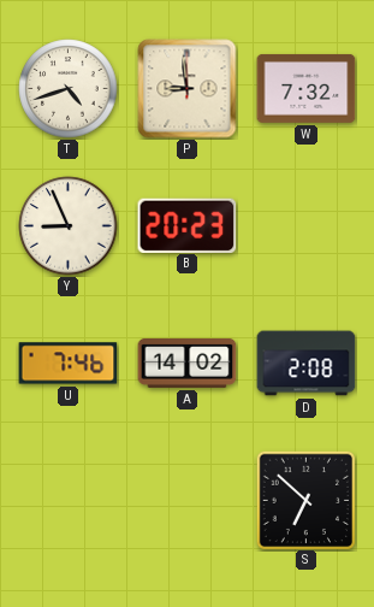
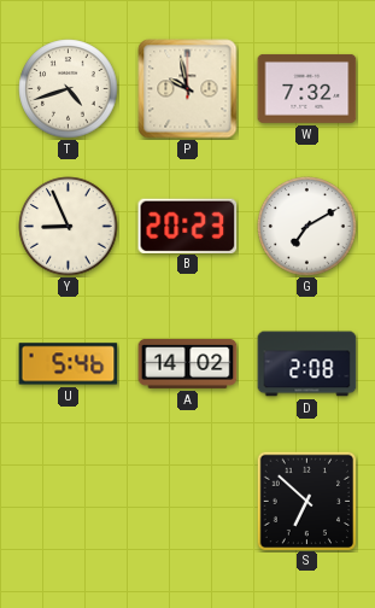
P: 8:59 -> 9:58 (188, 89)
G: none -> 7:10 (307, 227)
U: 7:46 -> 5:46 (69, 364)
